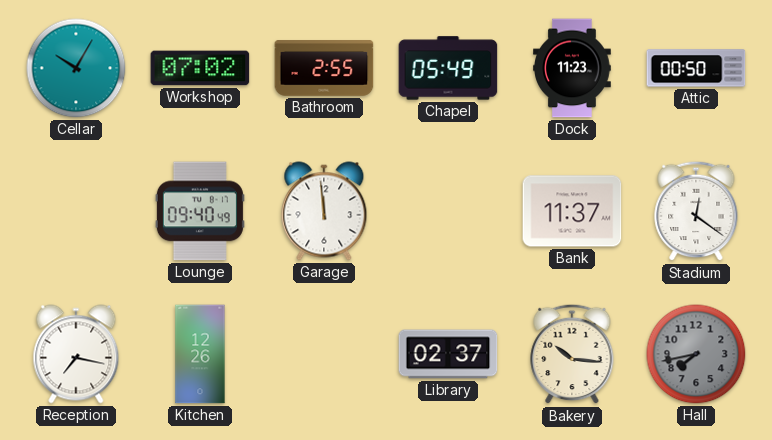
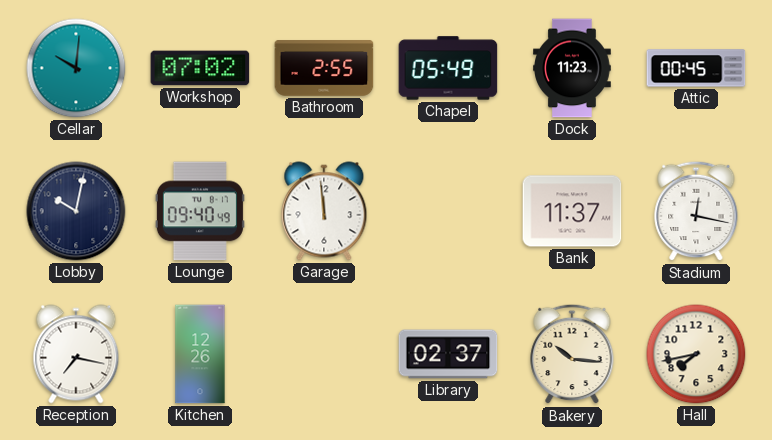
Cellar: 10:05 -> 10:01 (76, 68)
Attic: 00:50 -> 00:45 (696, 68)
Lobby: none -> 10:02 (76, 211)
Stadium: 12:21 -> 12:17 (696, 211)
Hall dial: grey -> cream (696, 354)
